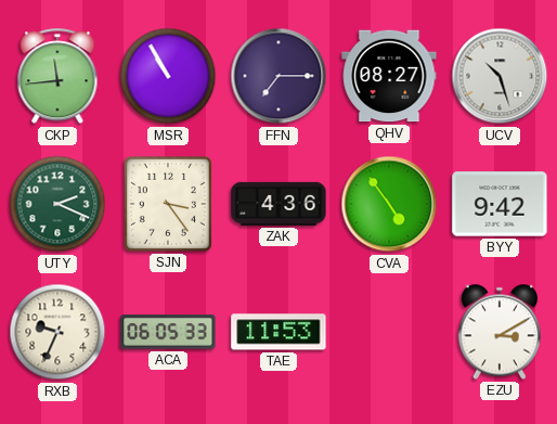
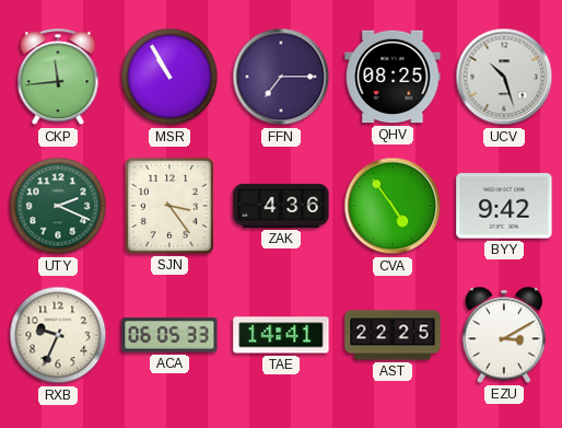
QHV: 08:27 -> 08:25 (393, 77)
TAE: 11:53 -> 14:41 (281, 335)
AST: none -> 22:25 (393, 335)
